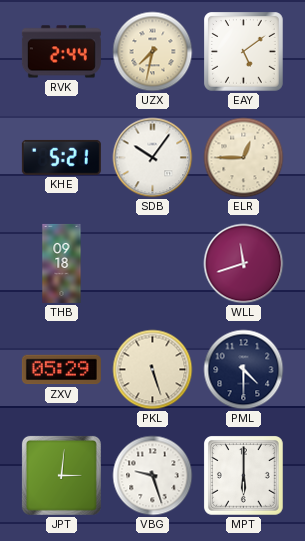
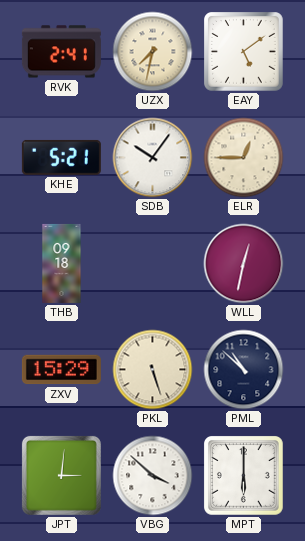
RVK: 2:44 -> 2:41 (61, 52)
WLL: 11:42 -> 12:32 (244, 264)
ZXV: 05:29 -> 15:29 (61, 370)
PML: 4:30 -> 10:52 (244, 370)
VBG: 9:27 -> 3:52 (153, 476)
